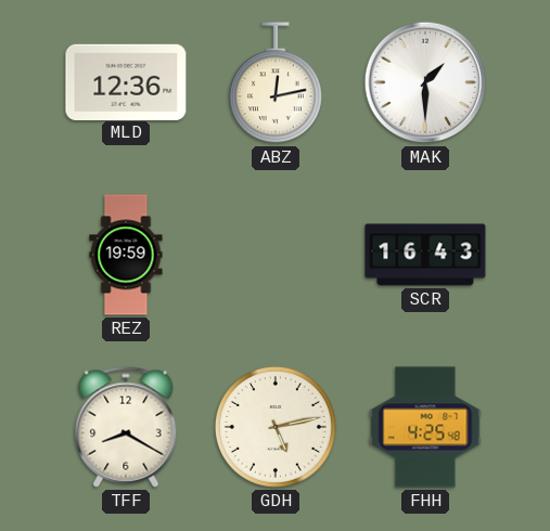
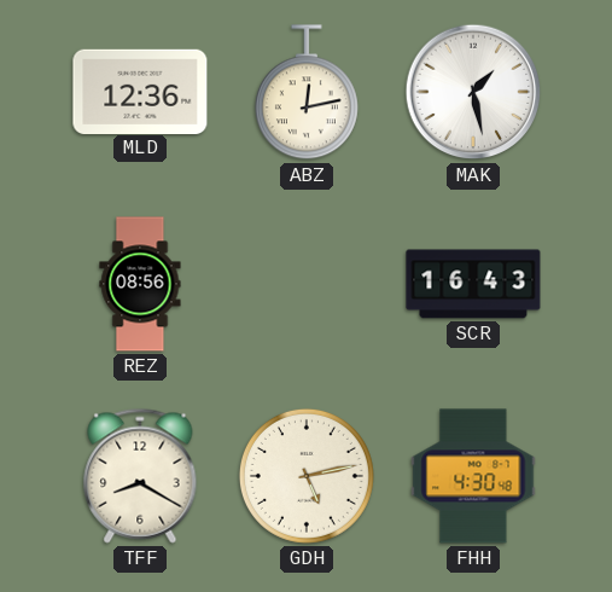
MAK: 1:30 -> 1:28 (473, 92)
REZ: 19:59 -> 08:56 (140, 284)
FHH: 4:25 -> 4:30 (473, 476)
